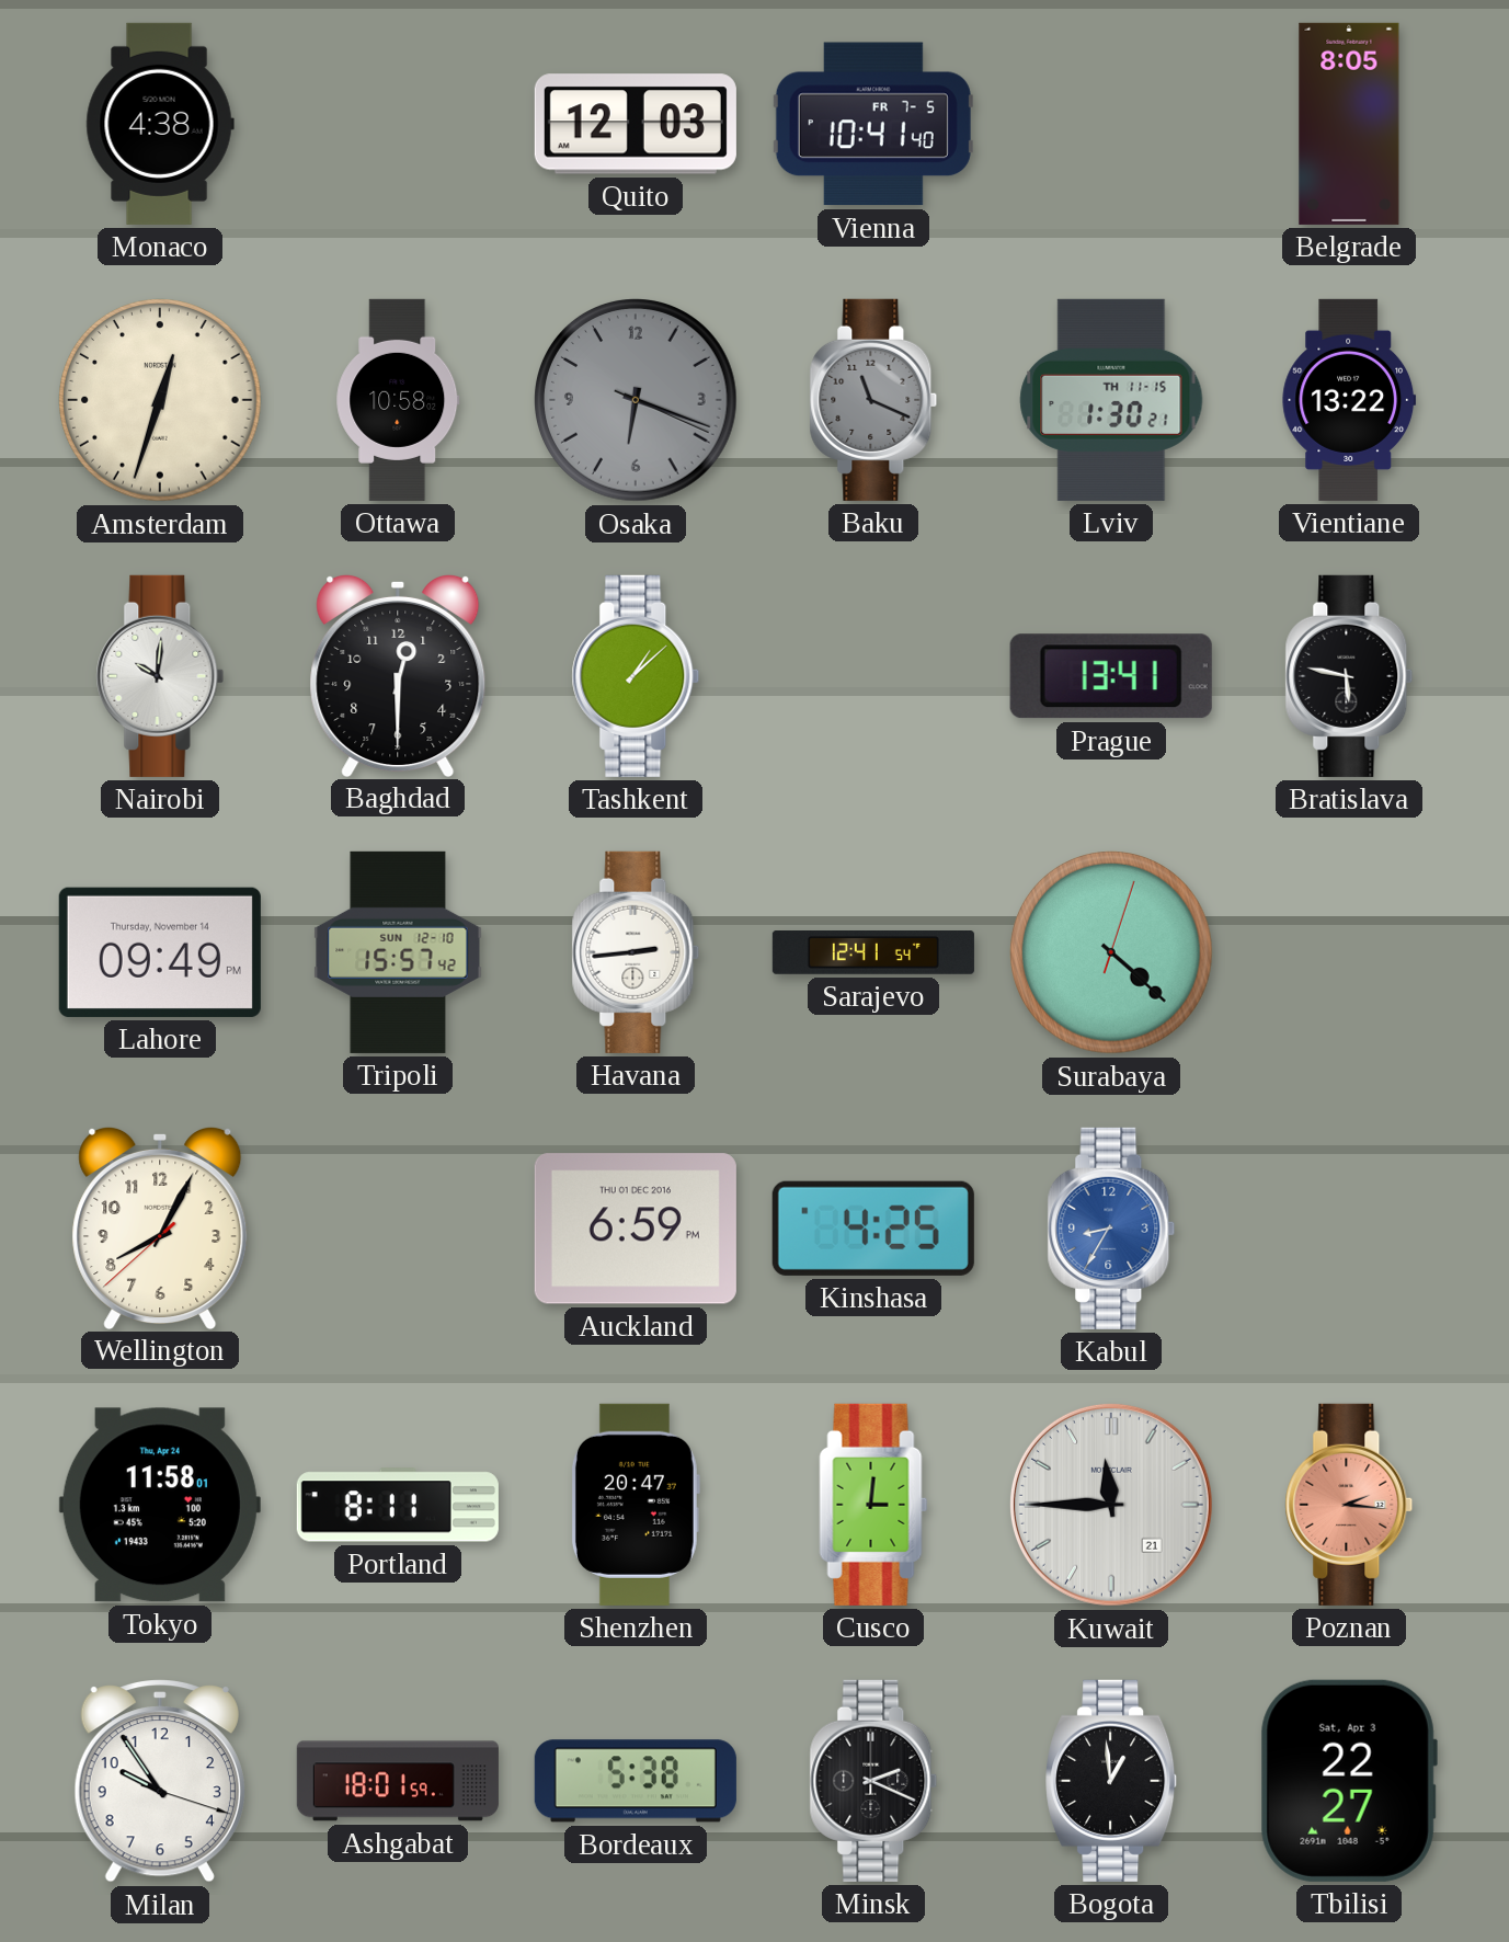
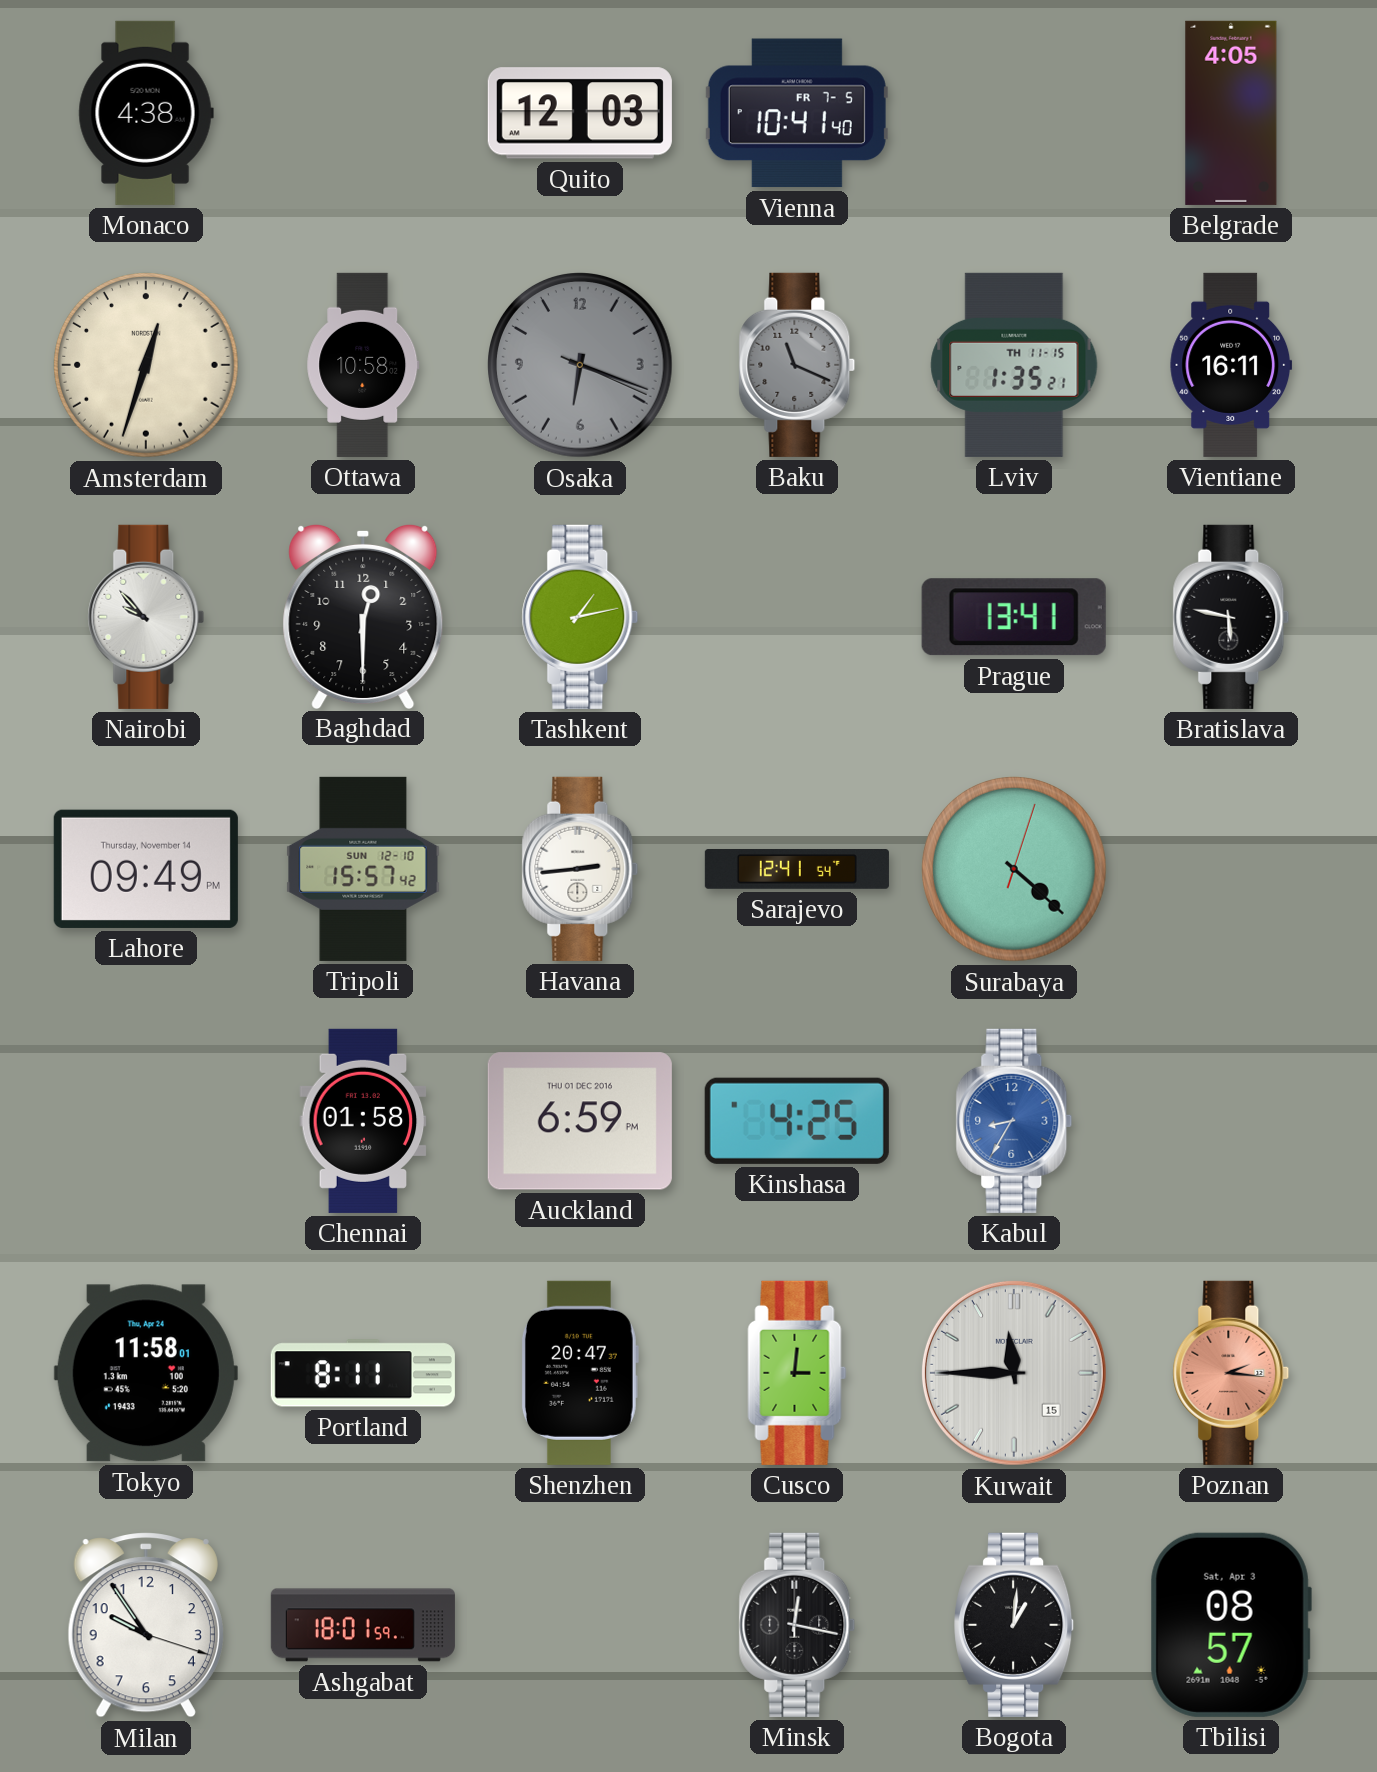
Belgrade: 8:05 -> 4:05 (1231, 113)
Lviv: 1:30 -> 1:35 (1014, 365)
Vientiane: 13:22 -> 16:11 (1231, 365)
Nairobi: 10:01 -> 9:53 (146, 617)
Tashkent: 1:08 -> 1:13 (580, 617)
Wellington: 8:04 -> none (160, 1227)
Chennai: none -> 01:58 (363, 1121)
Kuwait date: 21 -> 15 (1014, 1373)
Bordeaux: 5:38 -> none (636, 1781)
Minsk: 2:19 -> 12:17 (797, 1625)
Bogota: 12:59 -> 1:01 (1015, 1625)
Tbilisi: 22:27 -> 08:57 (1231, 1625)
